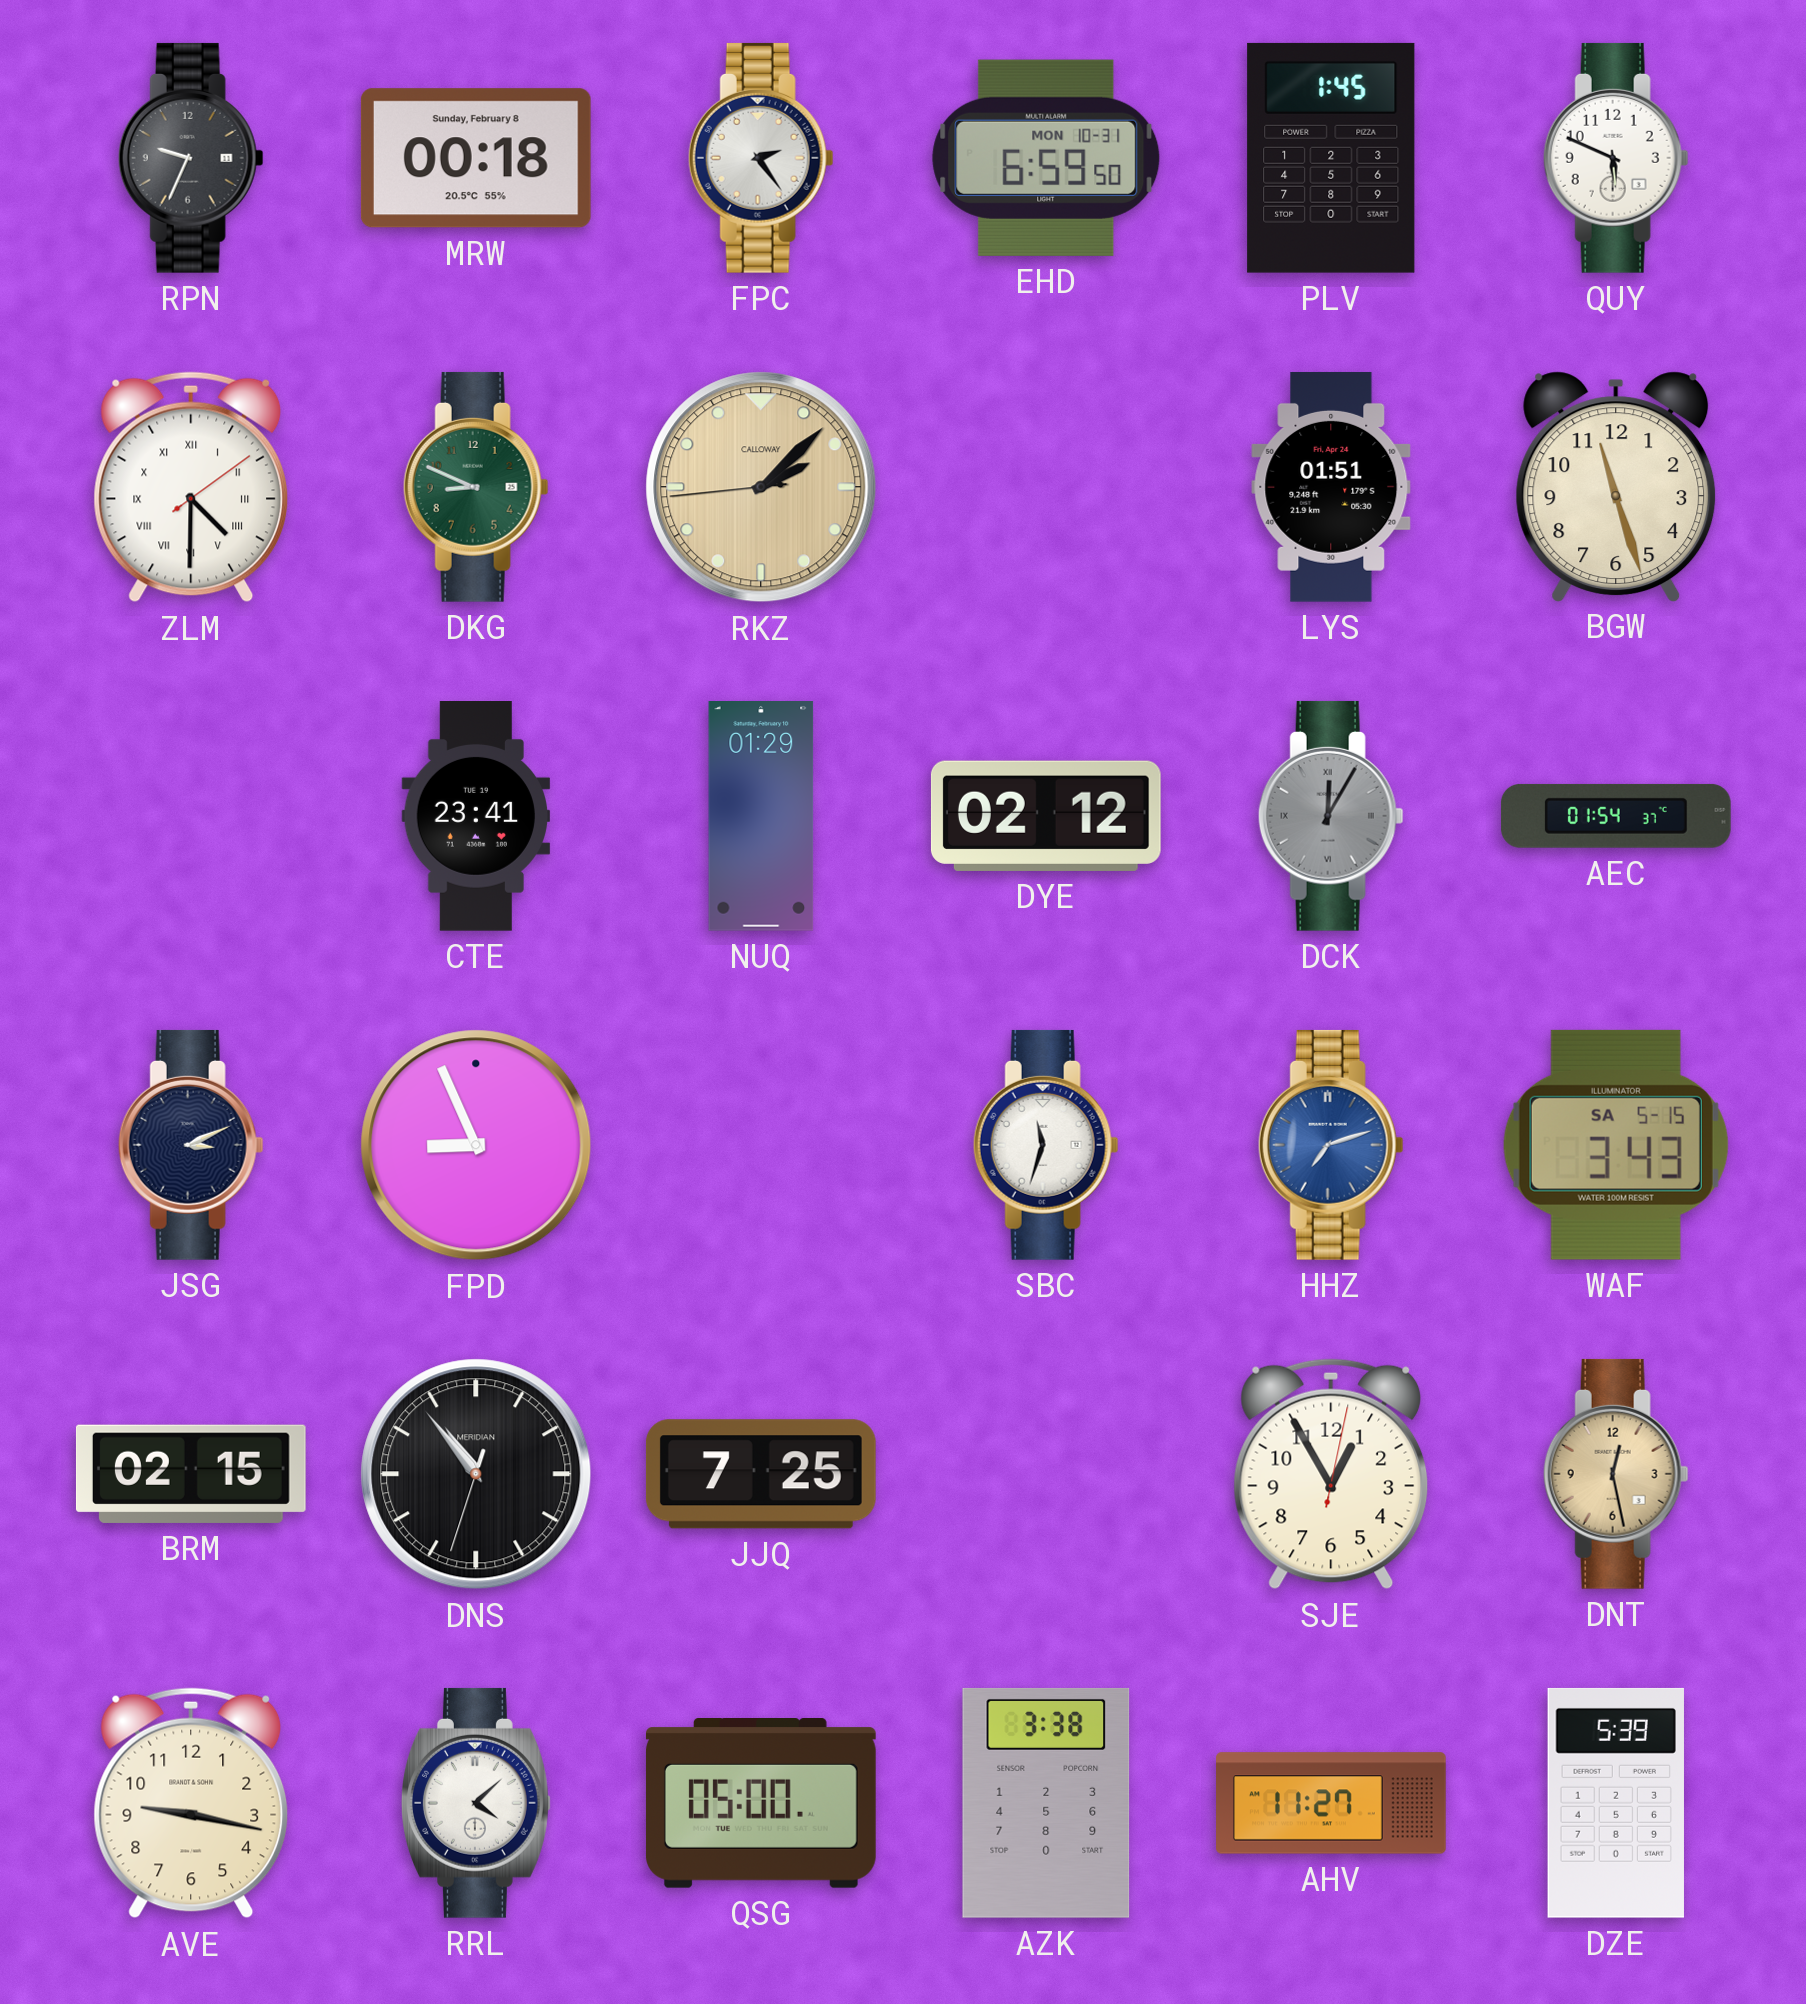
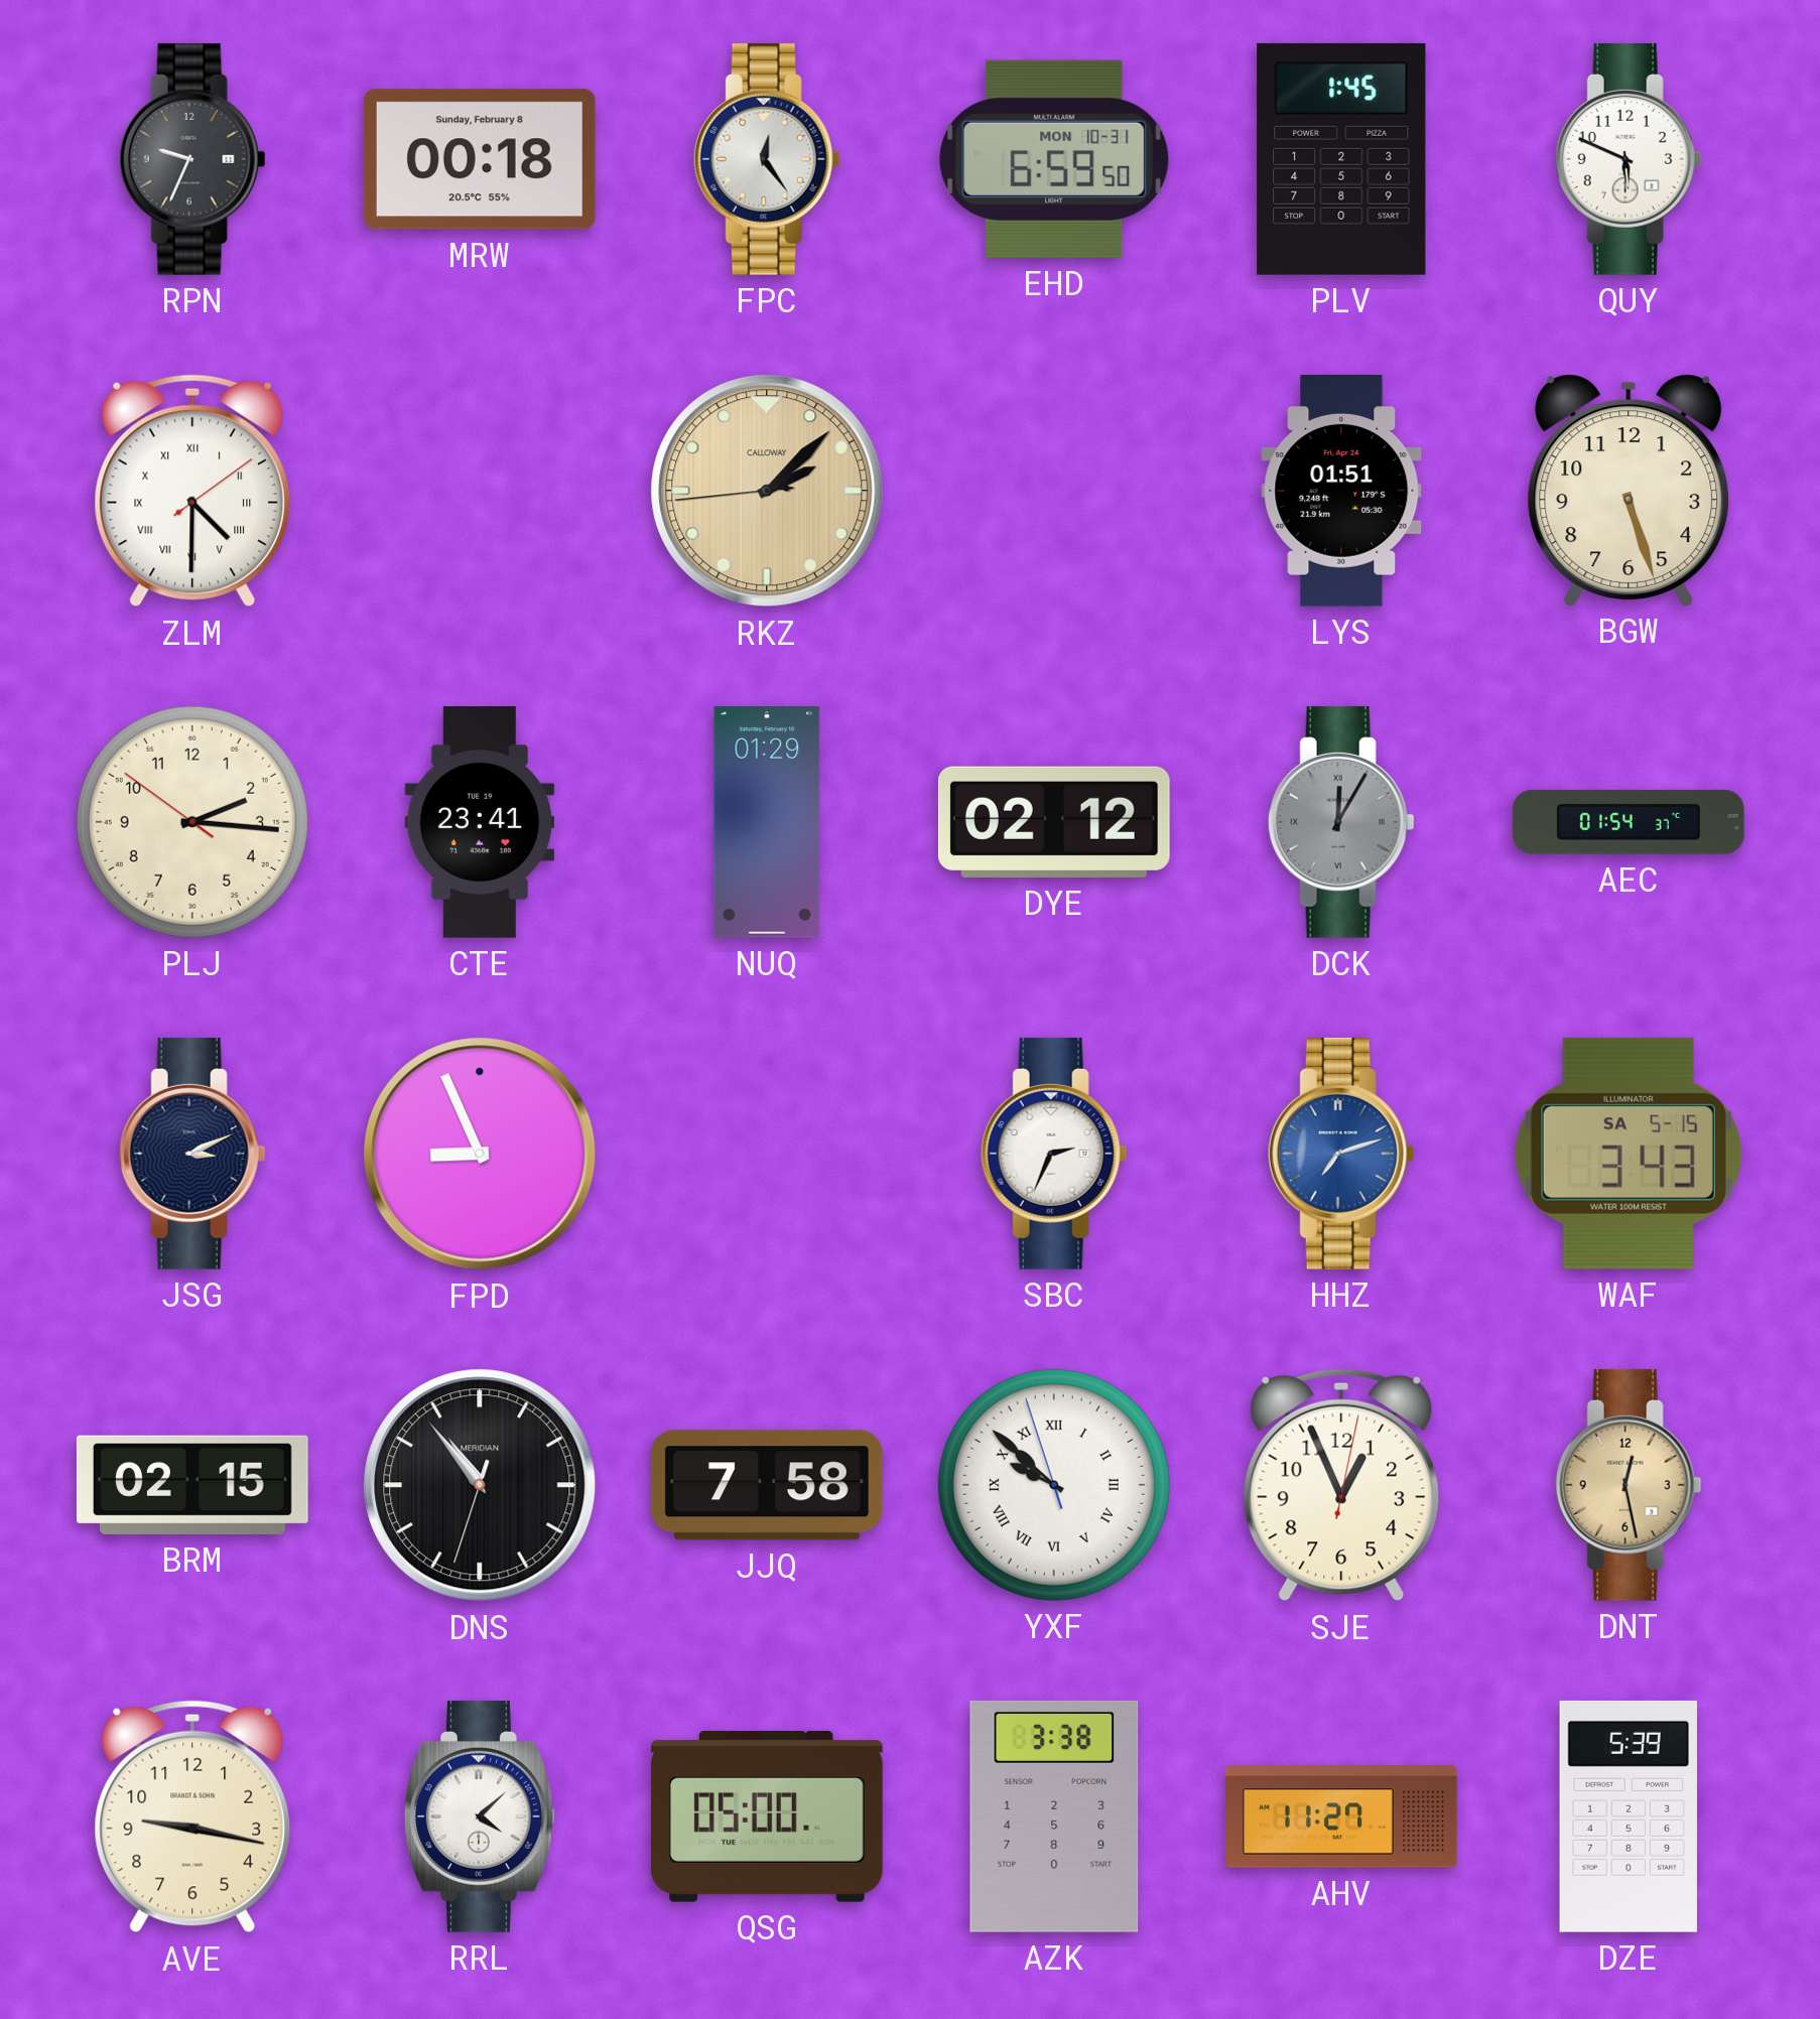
FPC: 2:24 -> 12:24 (767, 159)
DKG: 8:49 -> none (476, 487)
BGW: 11:27 -> 5:27 (1629, 490)
PLJ: none -> 2:15 (192, 822)
SBC: 11:33 -> 2:34 (1054, 1154)
JJQ: 7:25 -> 7:58 (767, 1485)
YXF: none -> 9:51 (1054, 1485)
SJE: 12:55 -> 12:56 (1341, 1485)
